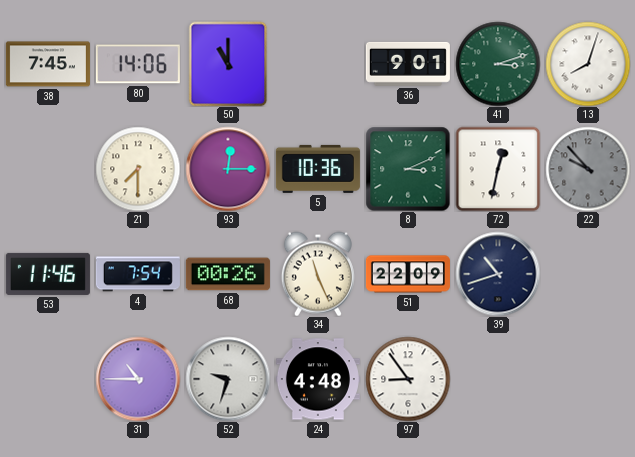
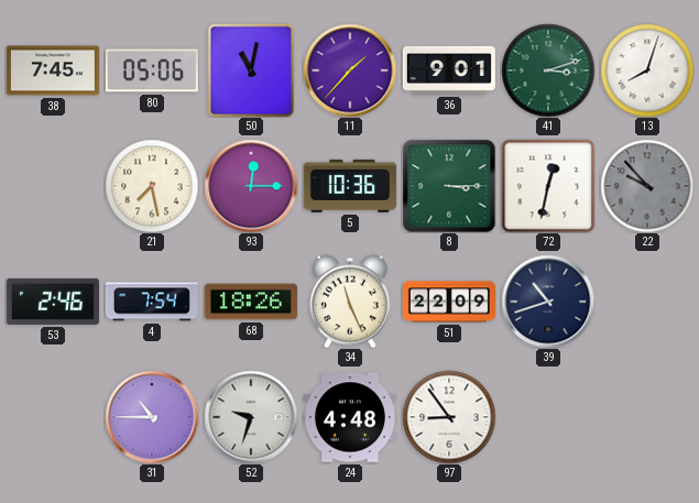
80: 14:06 -> 05:06 (152, 70)
50: 11:00 -> 11:02 (251, 70)
11: none -> 1:37 (350, 70)
21: 7:30 -> 7:28 (152, 186)
8: 3:11 -> 3:15 (449, 186)
53: 11:46 -> 2:46 (53, 302)
68: 00:26 -> 18:26 (251, 302)
